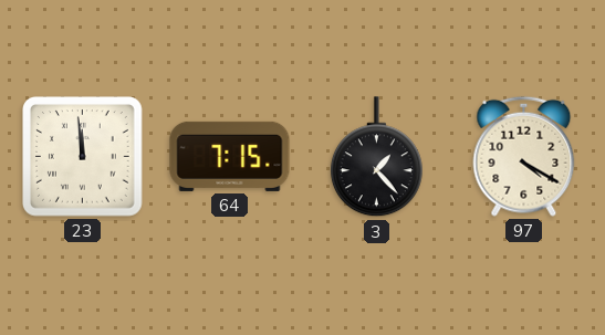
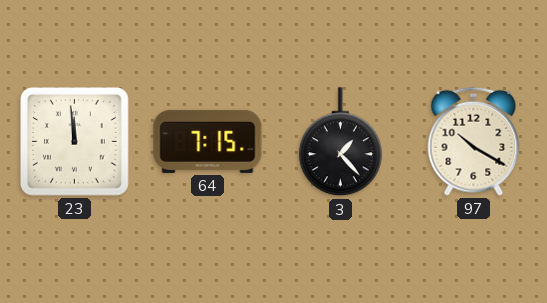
97: 4:20 -> 10:20 (474, 141)
